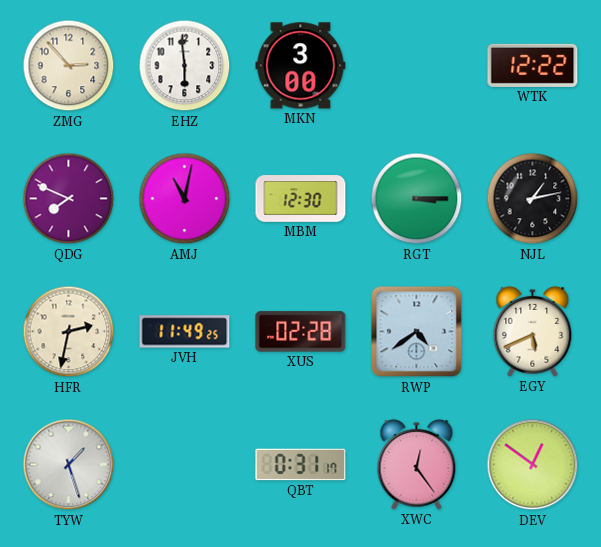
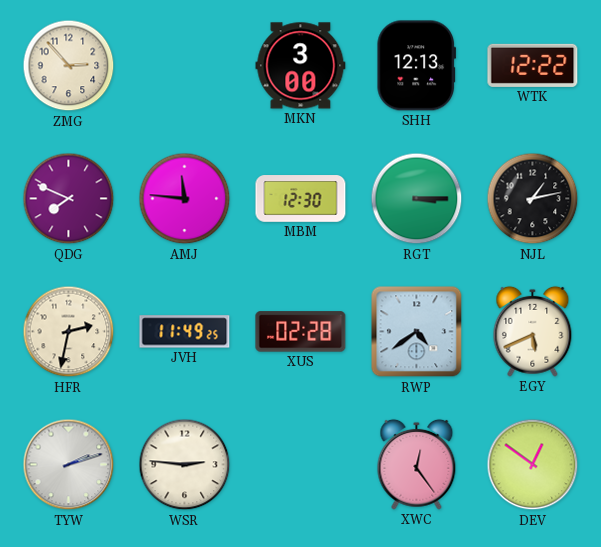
EHZ: 5:59 -> none (185, 66)
SHH: none -> 12:13 (417, 66)
AMJ: 11:02 -> 11:46 (185, 199)
TYW: 1:27 -> 2:12 (69, 465)
WSR: none -> 2:46 (185, 465)
QBT: 0:31 -> none (301, 465)
